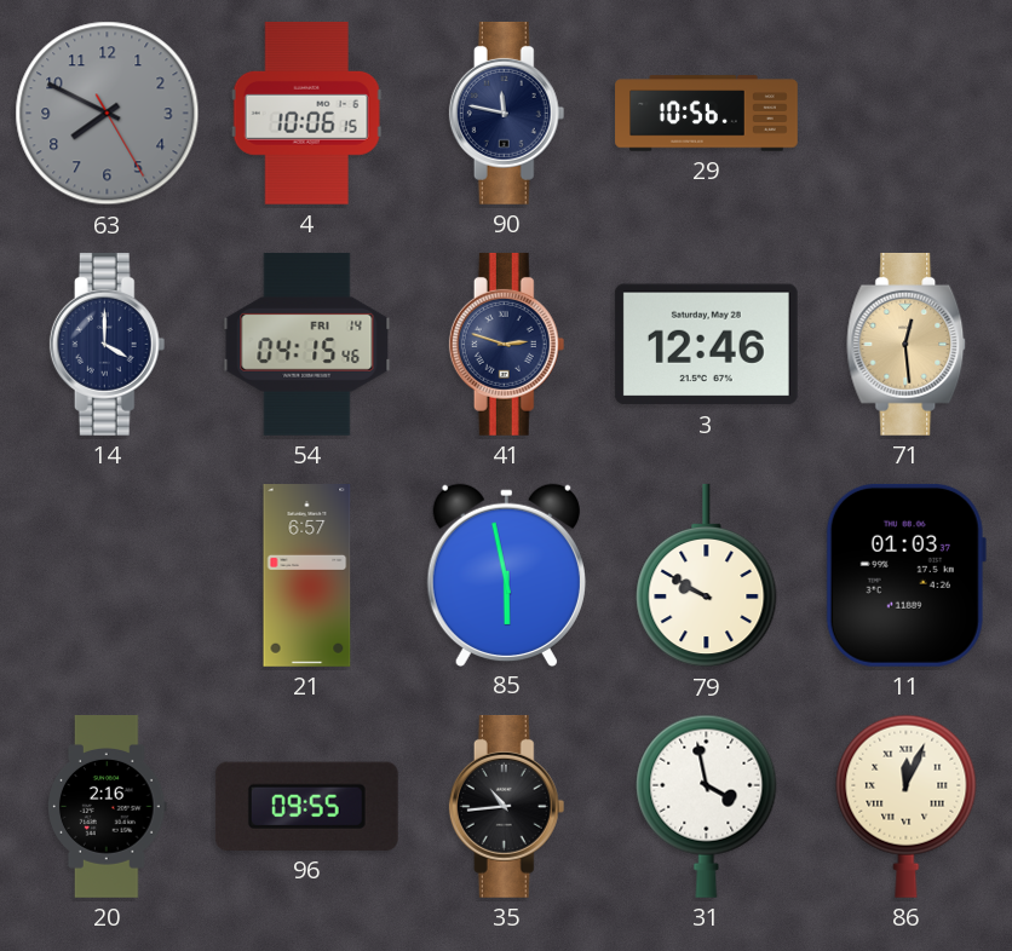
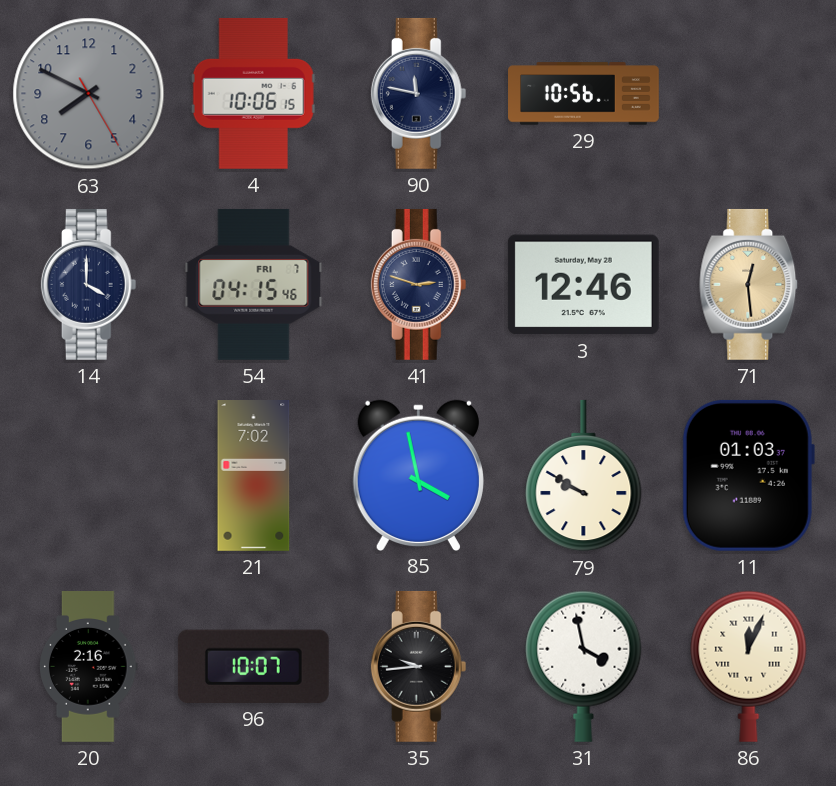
54 date: FRI 14 -> FRI 7 (254, 284)
21: 6:57 -> 7:02 (254, 476)
85: 5:58 -> 3:58 (418, 475)
96: 09:55 -> 10:07 (253, 666)
35: 10:44 -> 9:44 (419, 666)
